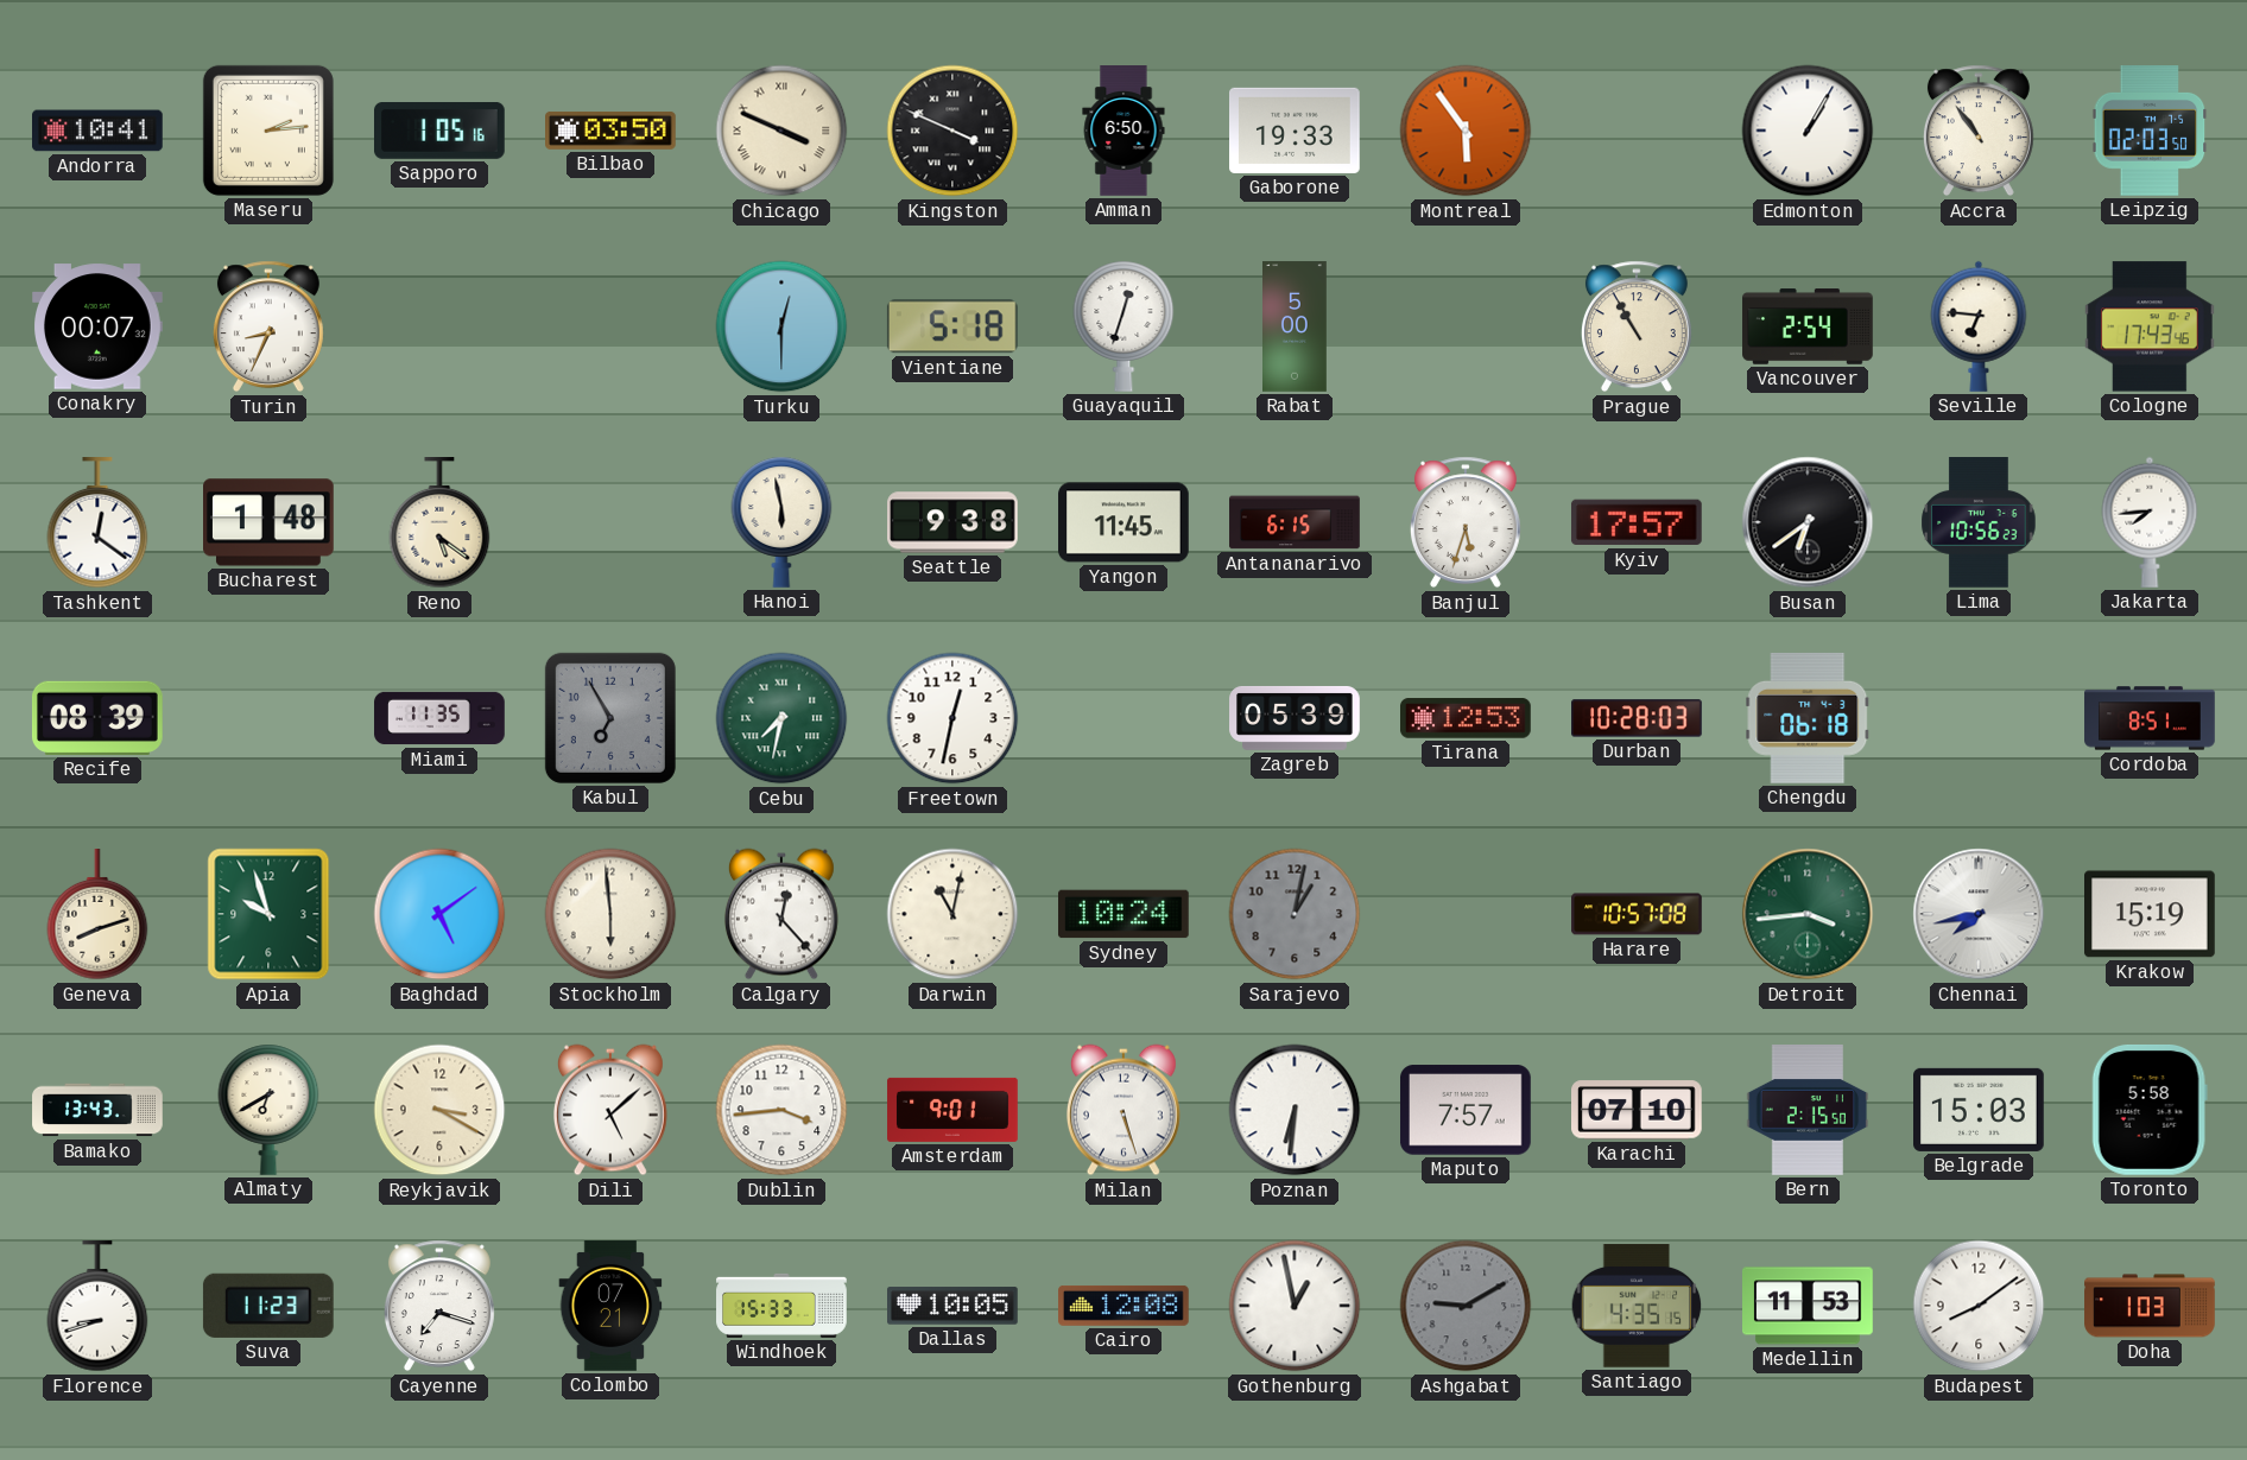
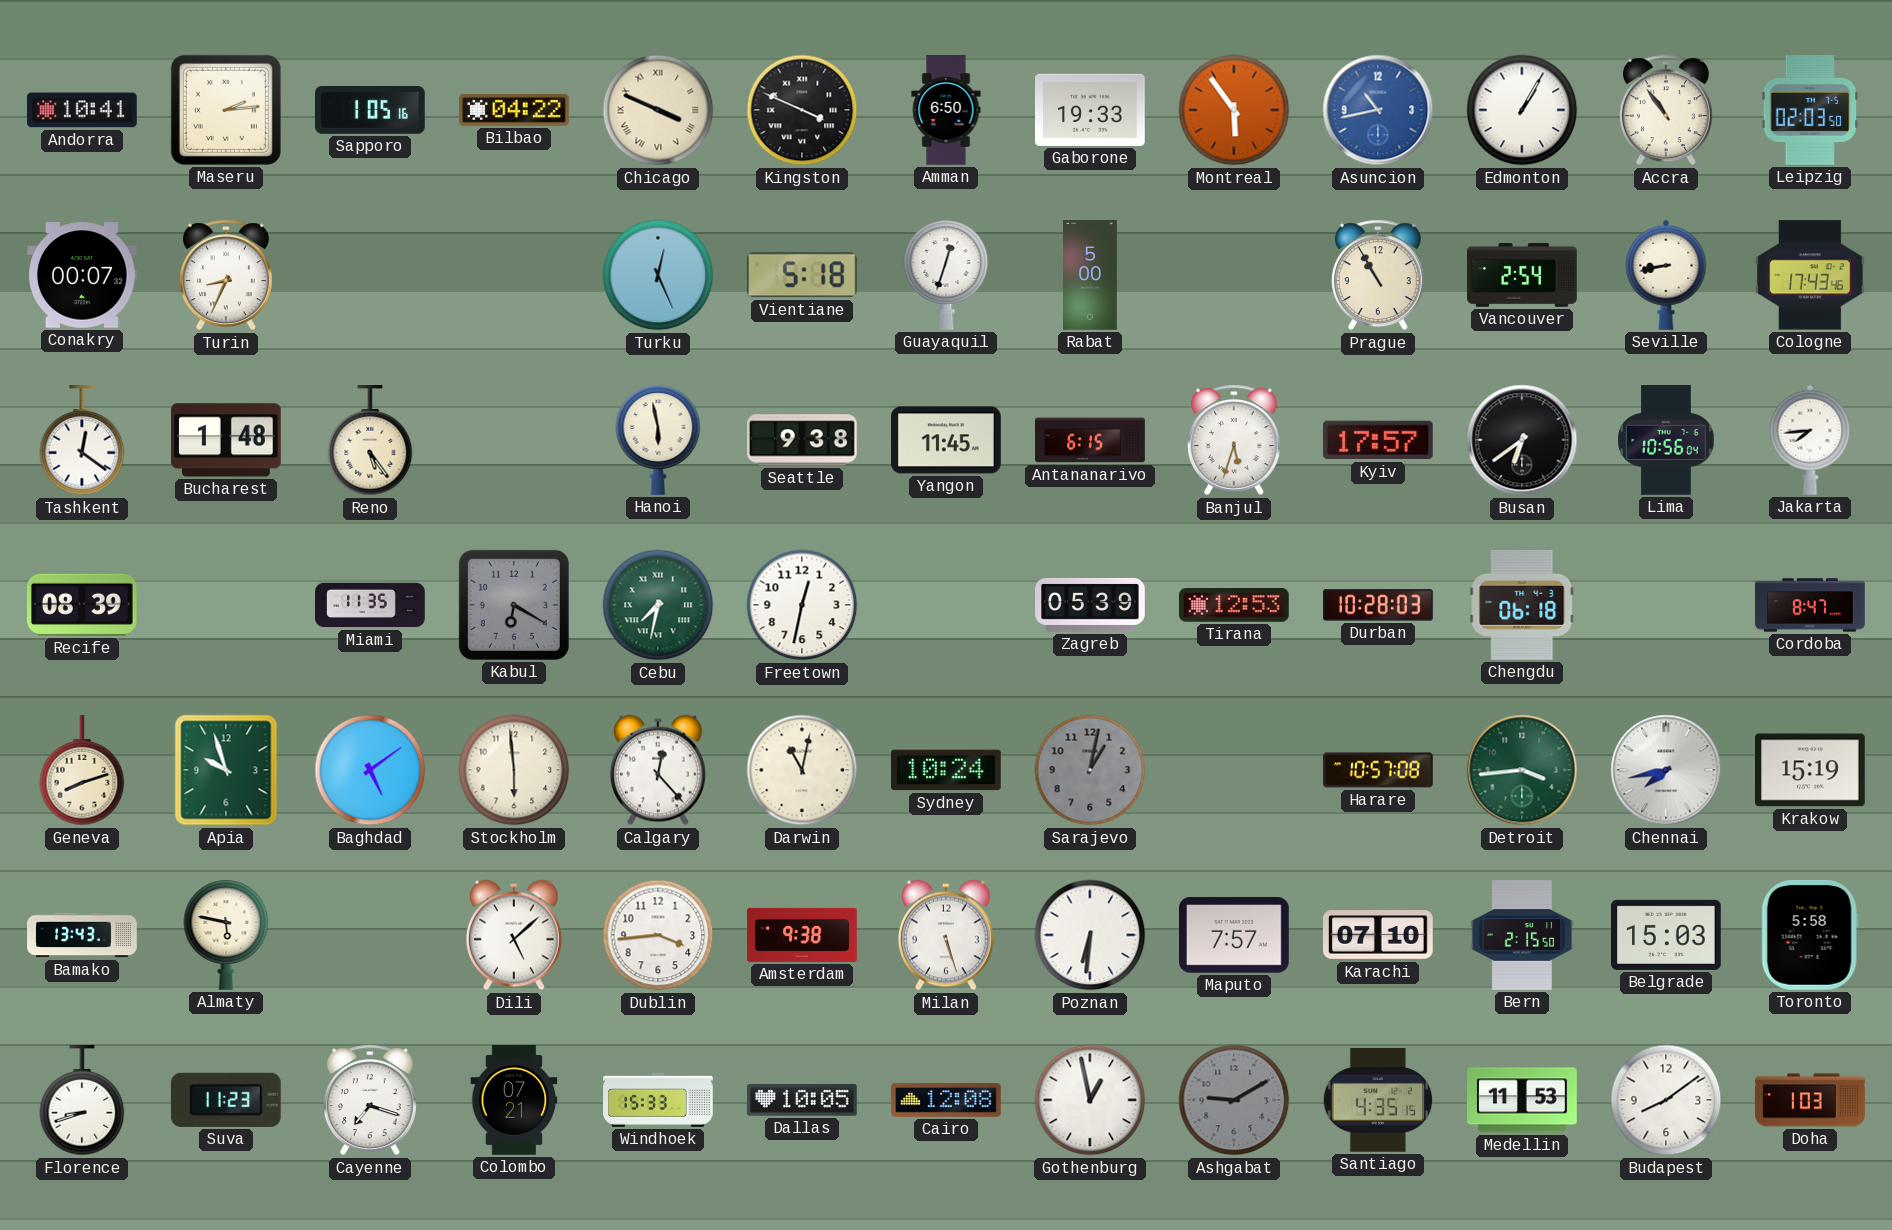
Bilbao: 03:50 -> 04:22 (515, 110)
Asuncion: none -> 10:43 (1378, 110)
Turku: 12:30 -> 12:26 (658, 275)
Seville: 6:46 -> 8:43 (1666, 275)
Reno: 5:21 -> 5:24 (370, 441)
Lima: 10:56:23 -> 10:56:04 (1666, 441)
Kabul: 6:55 -> 6:20 (514, 605)
Cordoba: 8:51 -> 8:47 (1810, 605)
Almaty: 6:40 -> 5:47 (226, 935)
Reykjavik: 3:20 -> none (439, 1110)
Amsterdam: 9:01 -> 9:38 (802, 935)
